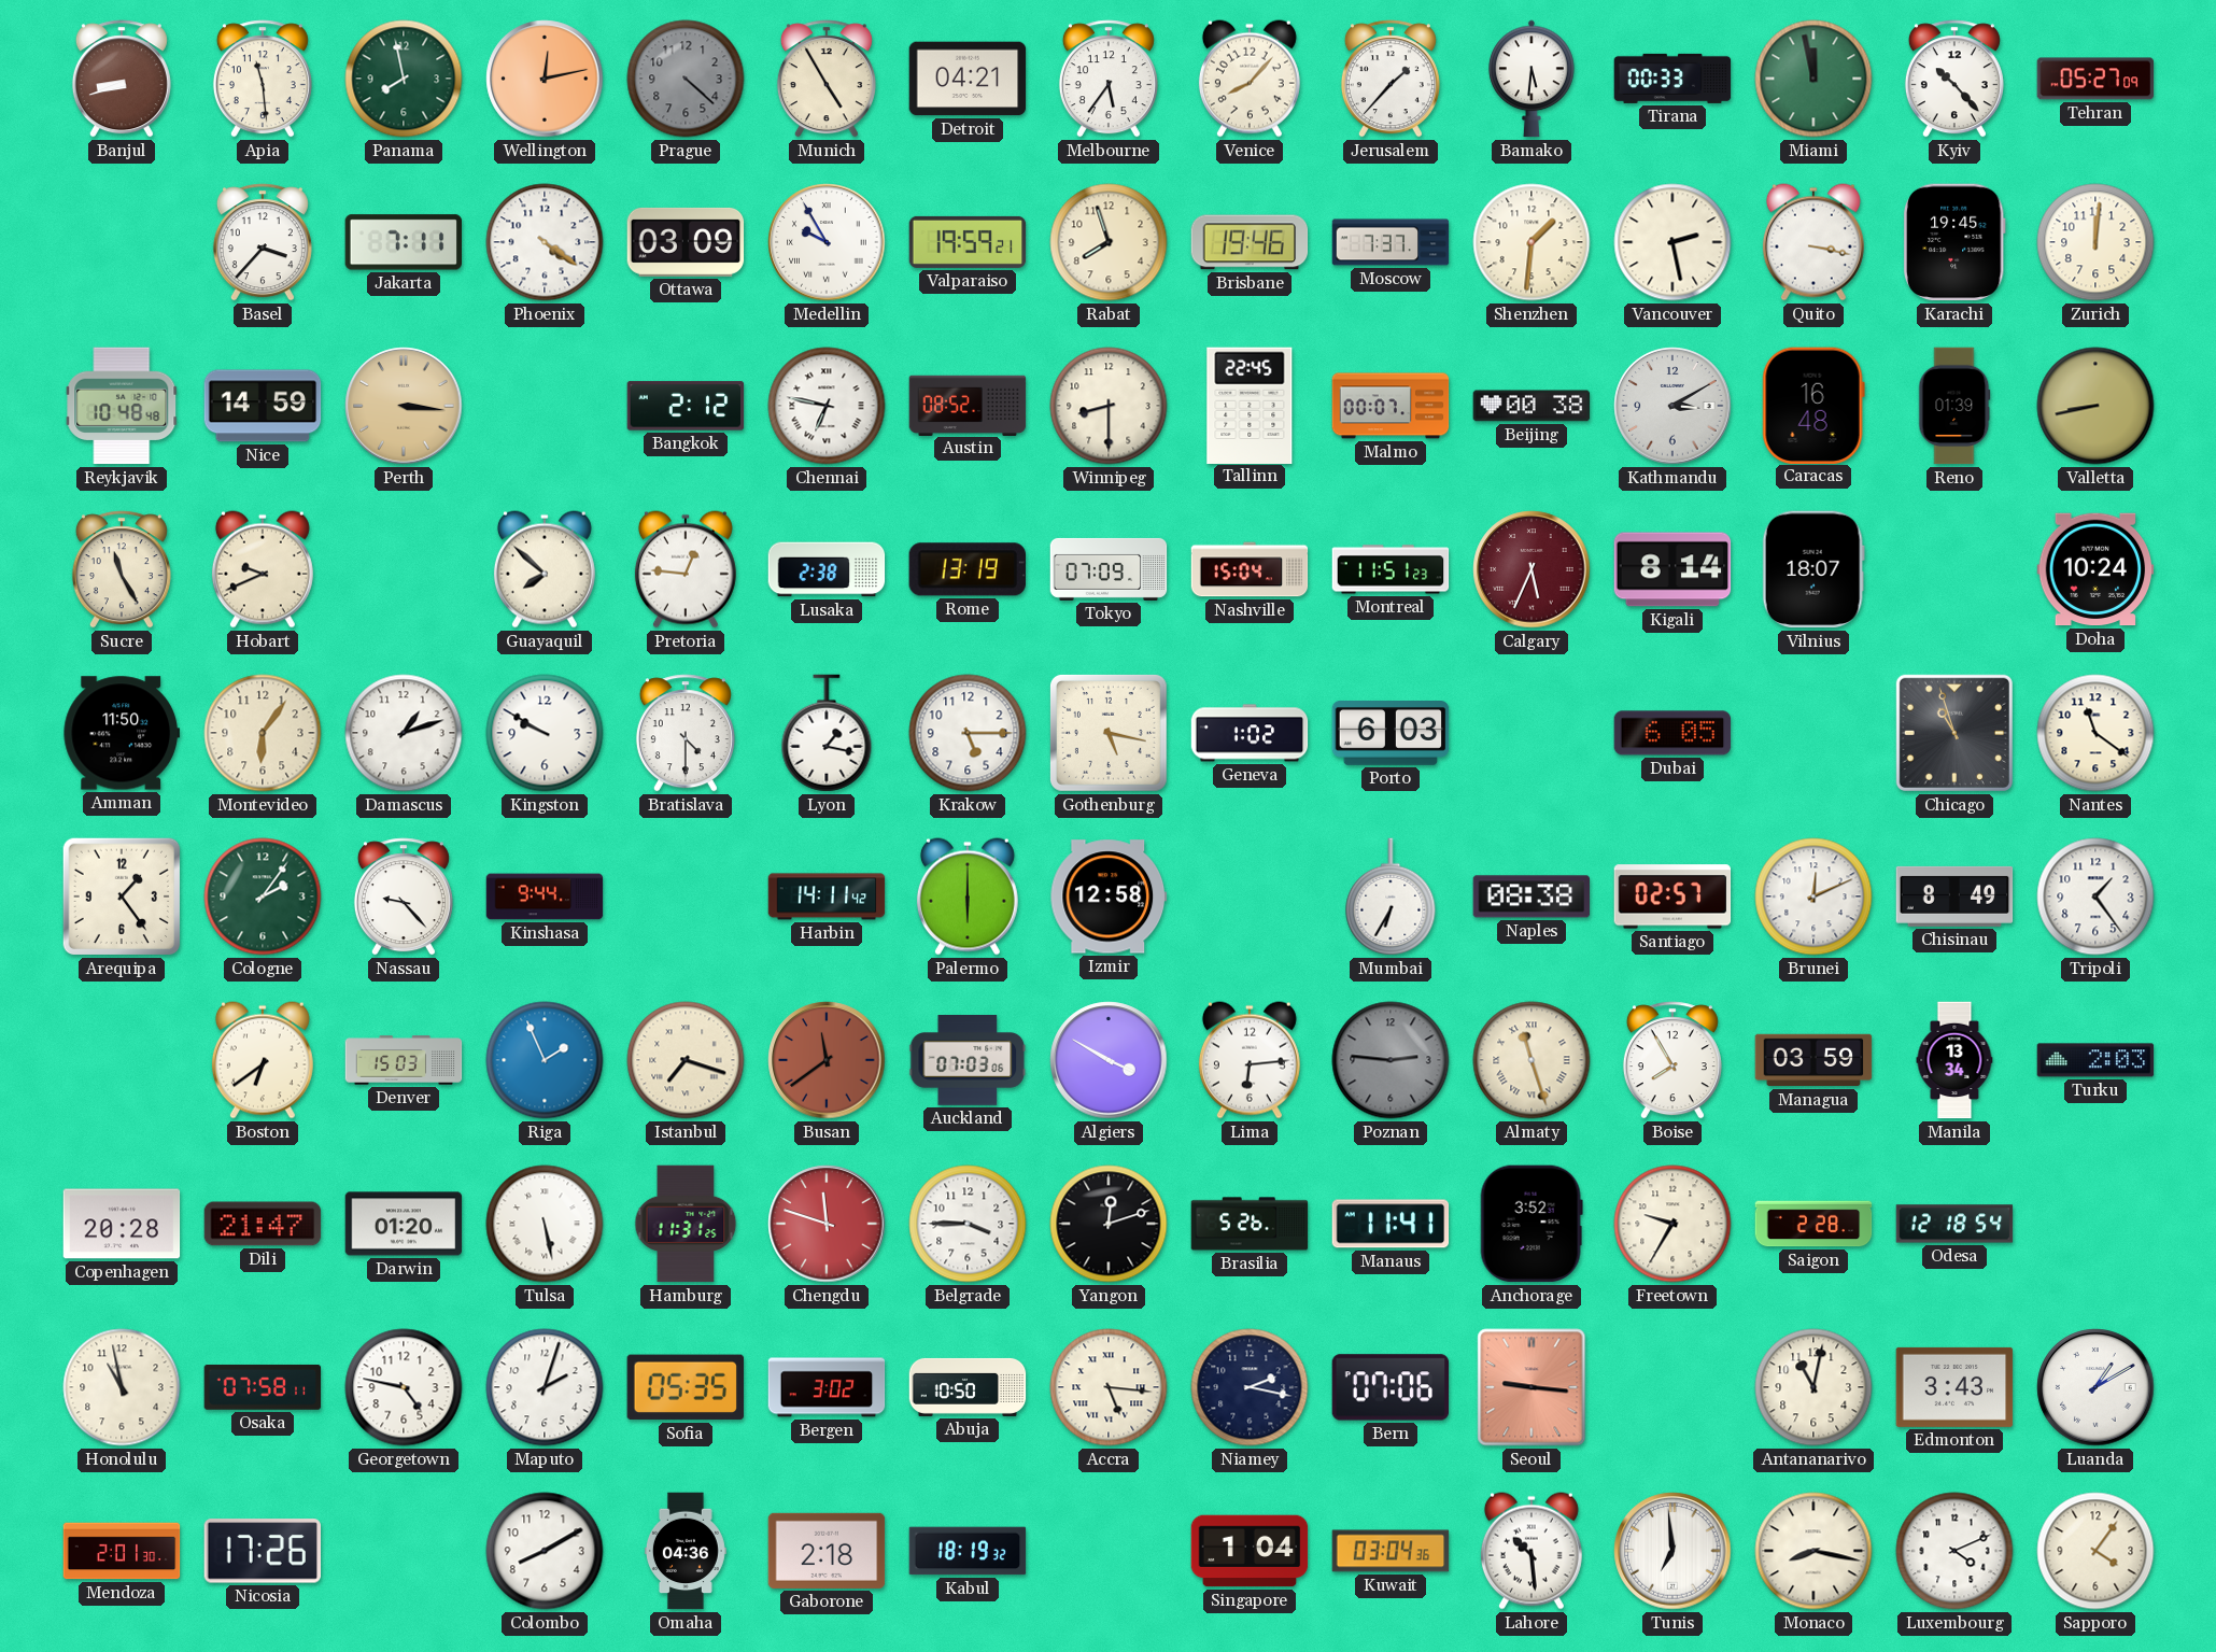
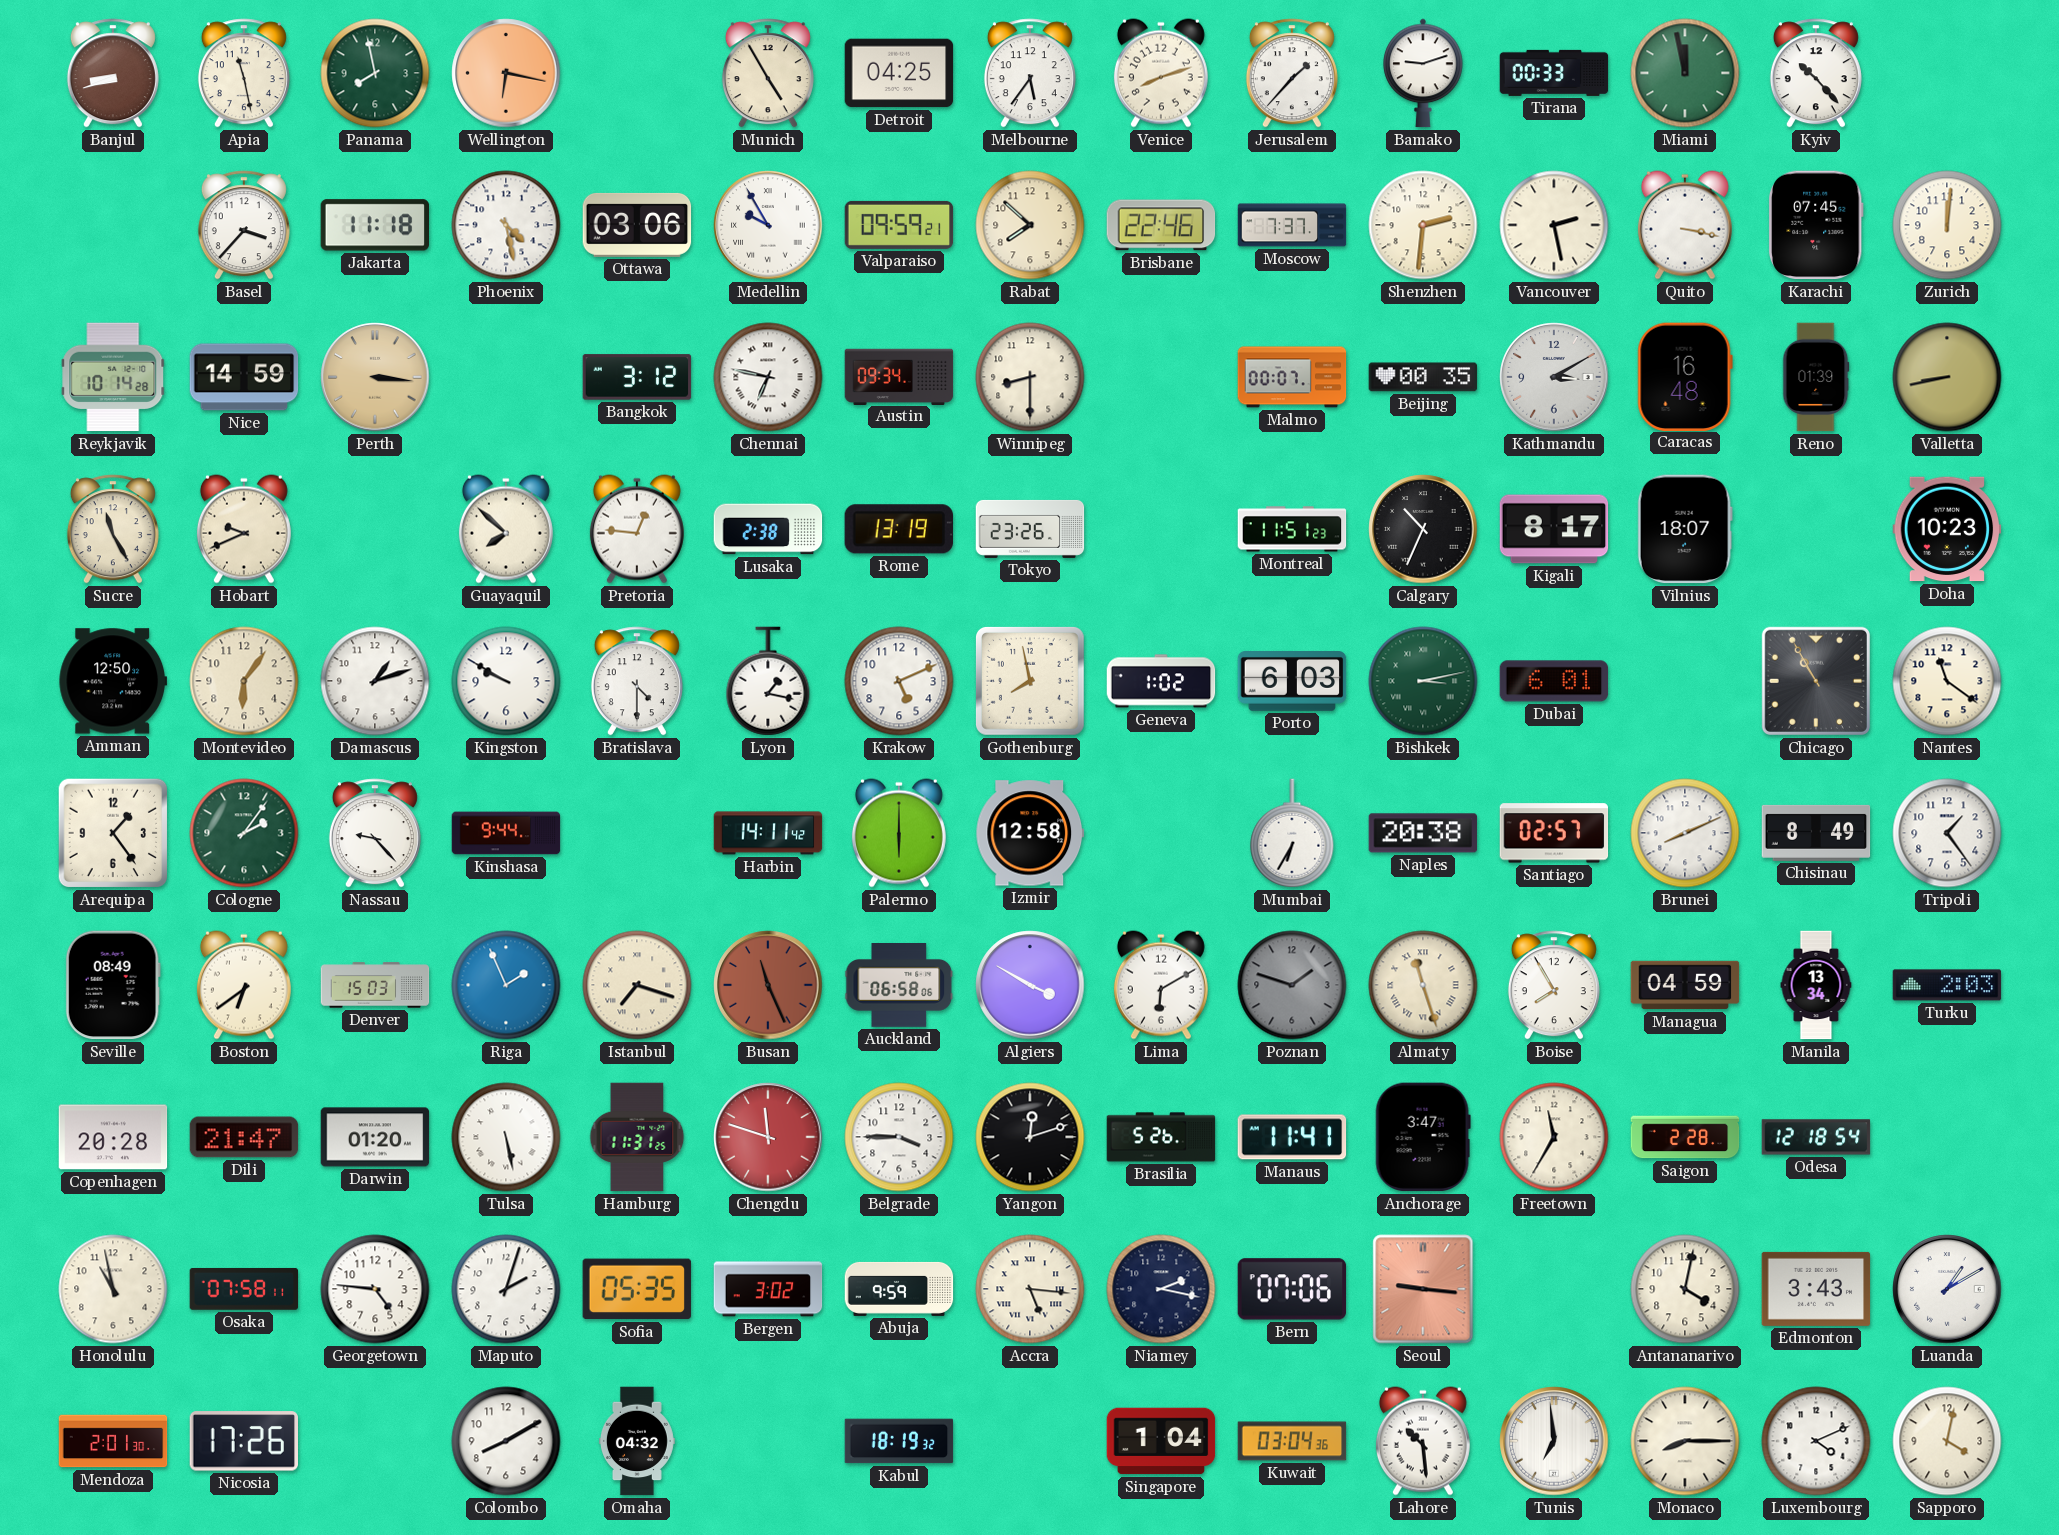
Apia: 11:29 -> 11:28 (244, 73)
Wellington: 12:13 -> 6:17 (506, 73)
Prague: 4:22 -> none (686, 79)
Detroit: 04:21 -> 04:25 (899, 73)
Venice: 8:07 -> 8:12 (1161, 73)
Bamako: 5:31 -> 9:12 (1423, 73)
Tehran: 05:27 -> none (2095, 79)
Jakarta: 7:11 -> 11:18 (374, 225)
Phoenix: 4:21 -> 4:28 (506, 225)
Ottawa: 03:09 -> 03:06 (637, 225)
Valparaiso: 19:59 -> 09:59 (899, 225)
Rabat: 7:57 -> 7:52 (1030, 225)
Brisbane: 19:46 -> 22:46 (1161, 225)
Shenzhen: 1:31 -> 2:31 (1423, 225)
Karachi: 19:45 -> 07:45 (1816, 225)
Reykjavik: 10:48 -> 10:14 (113, 377)
Bangkok: 2:12 -> 3:12 (637, 377)
Austin: 08:52 -> 09:34 (899, 376)
Tallinn: 22:45 -> none (1250, 405)
Beijing: 00:38 -> 00:35 (1423, 377)
Tokyo: 07:09 -> 23:26 (1030, 529)
Nashville: 15:04 -> none (1250, 569)
Calgary: 5:34 -> 10:34 (1423, 529)
Calgary dial: burgundy -> black (1423, 529)
Kigali: 8:14 -> 8:17 (1554, 529)
Doha: 10:24 -> 10:23 (1947, 529)
Amman: 11:50 -> 12:50 (113, 681)
Krakow: 5:15 -> 5:11 (899, 681)
Gothenburg: 5:17 -> 7:58 (1030, 681)
Bishkek: none -> 3:13 (1423, 681)
Dubai: 6:05 -> 6:01 (1554, 681)
Chicago: 10:57 -> 10:55 (1816, 681)
Naples: 08:38 -> 20:38 (1423, 833)
Brunei: 12:11 -> 8:11 (1685, 833)
Seville: none -> 08:49 (113, 985)
Busan: 11:39 -> 11:26 (768, 985)
Auckland: 07:03 -> 06:58 (899, 986)
Lima: 6:14 -> 6:10 (1161, 985)
Poznan: 2:46 -> 1:48 (1292, 985)
Managua: 03:59 -> 04:59 (1685, 985)
Anchorage: 3:52 -> 3:47 (1423, 1137)
Freetown: 9:35 -> 11:35 (1554, 1137)
Georgetown: 4:47 -> 4:46 (375, 1289)
Abuja: 10:50 -> 9:59 (899, 1289)
Antananarivo: 11:02 -> 4:02 (1685, 1289)
Omaha: 04:36 -> 04:32 (637, 1441)
Gaborone: 2:18 -> none (827, 1551)
Monaco: 8:17 -> 8:15 (1685, 1441)
Sapporo: 4:06 -> 4:02 (1947, 1441)
